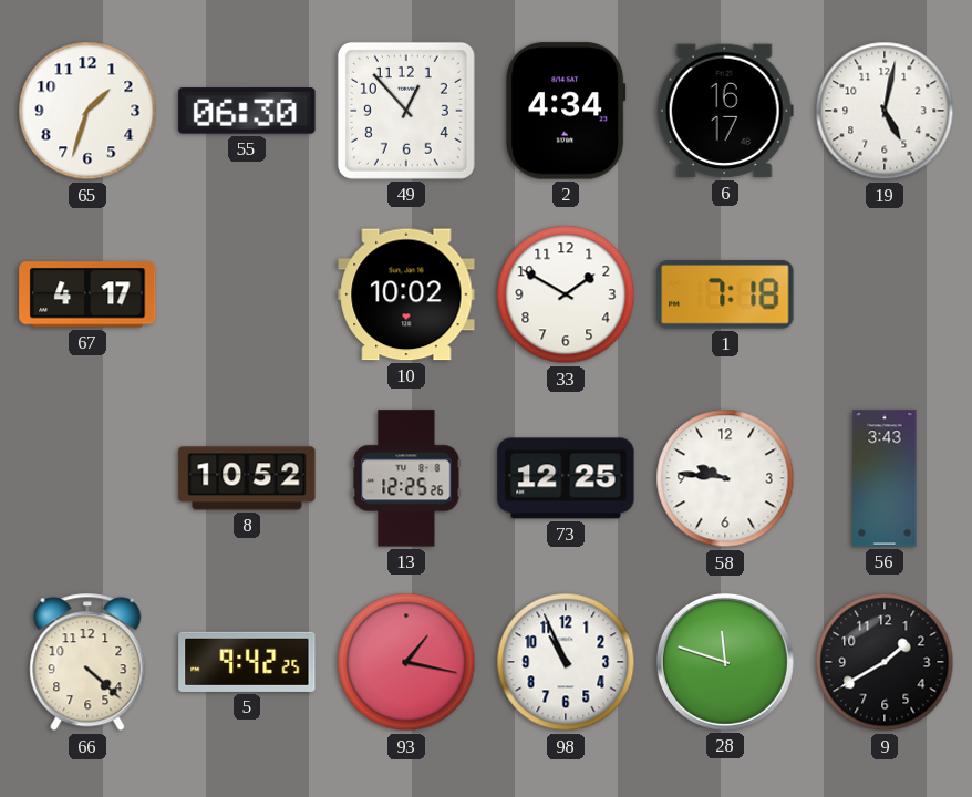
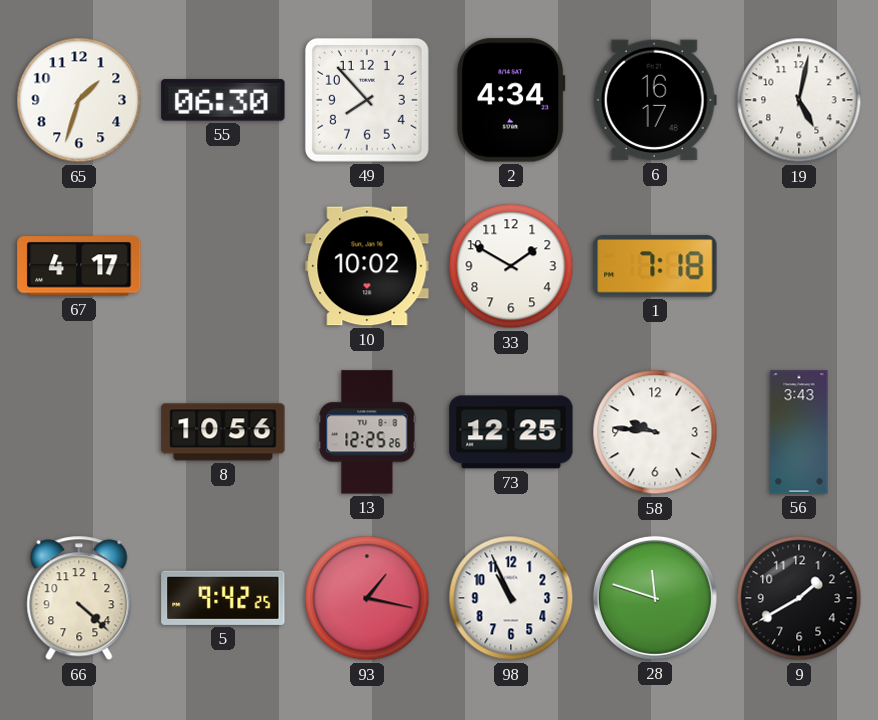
49: 12:53 -> 7:53 (367, 100)
8: 10:52 -> 10:56 (223, 432)
